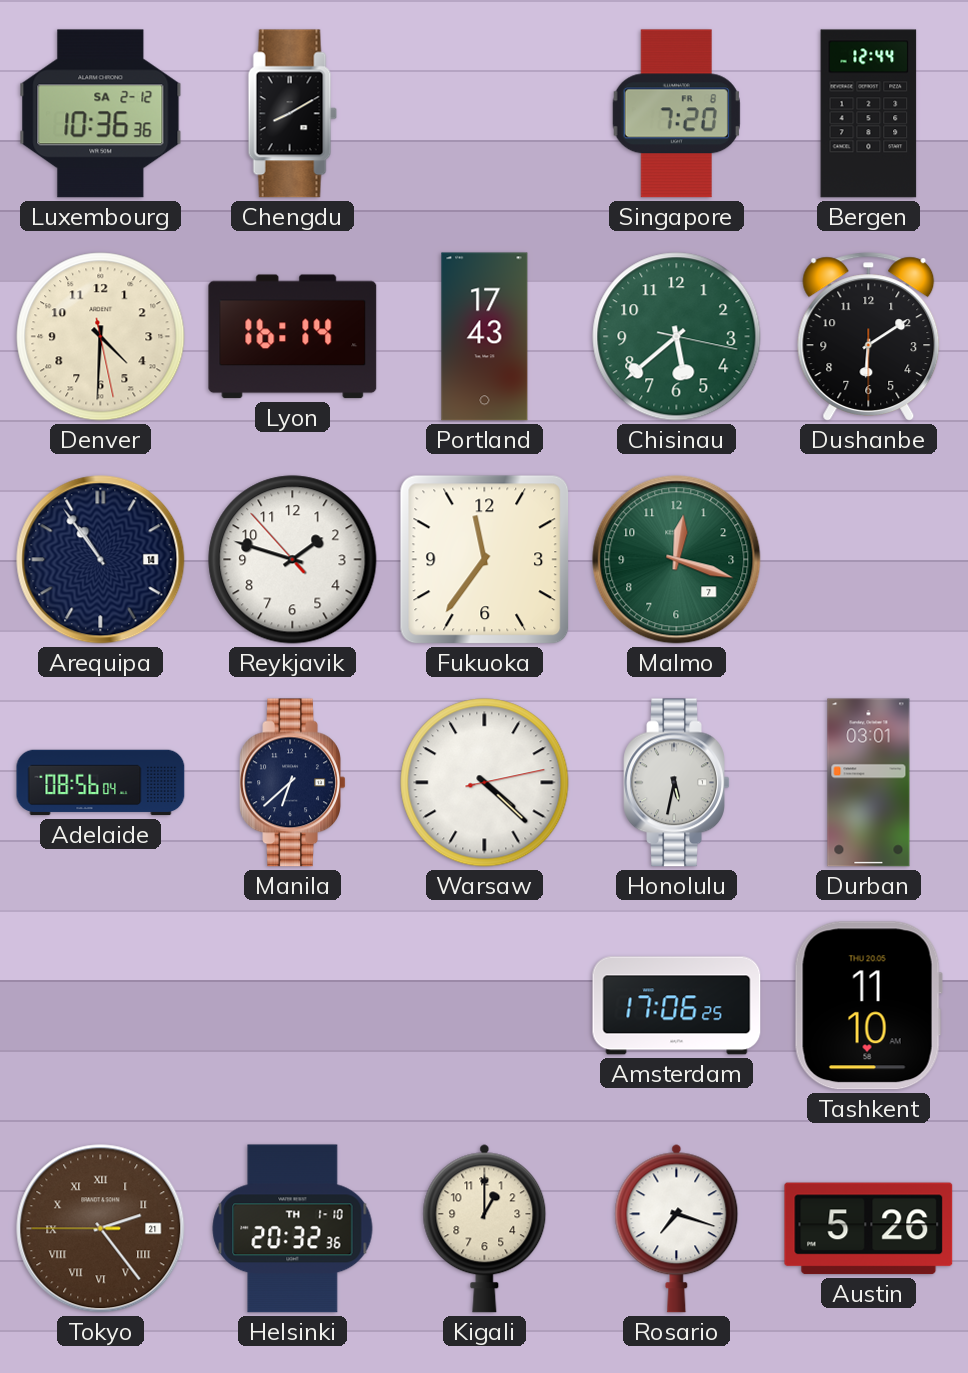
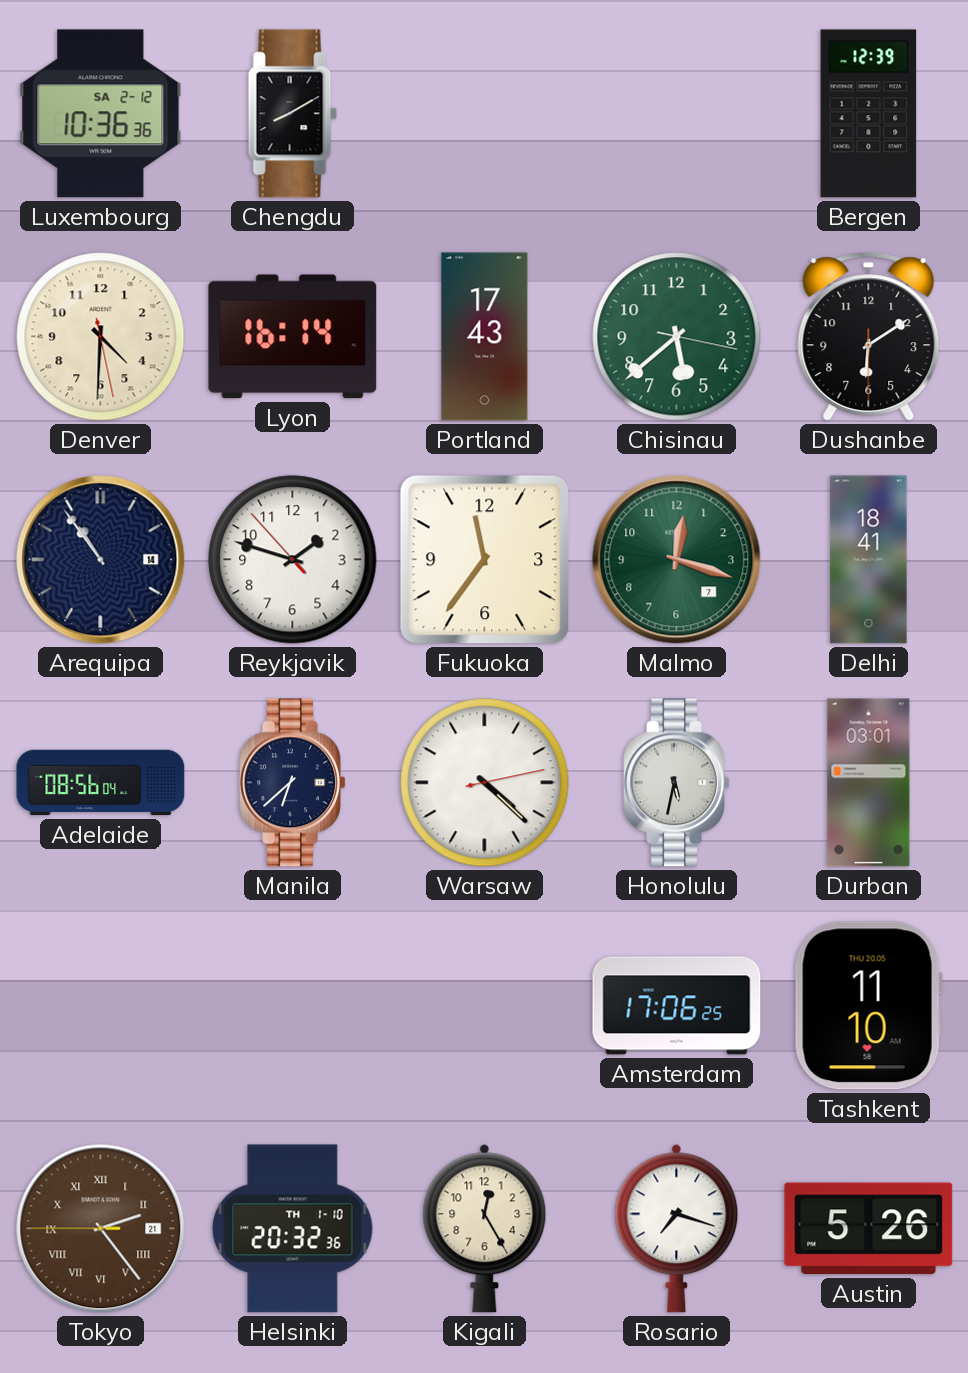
Singapore: 7:20 -> none (676, 114)
Bergen: 12:44 -> 12:39 (869, 114)
Delhi: none -> 18:41 (869, 560)
Kigali: 1:00 -> 12:25 (485, 1228)
